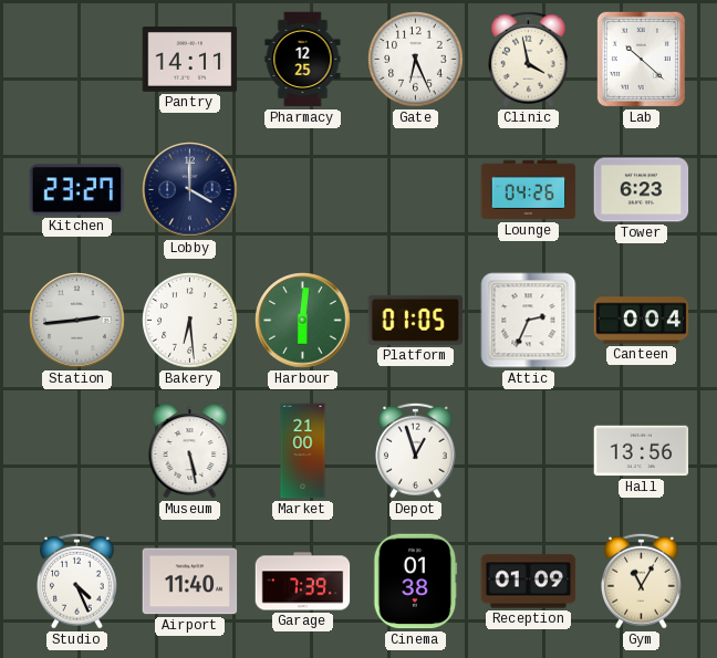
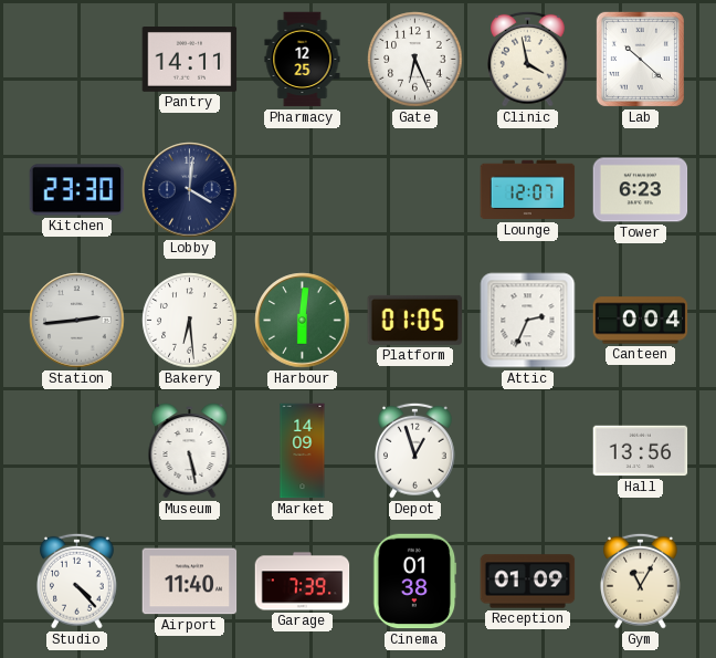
Kitchen: 23:27 -> 23:30 (77, 190)
Lobby: 4:00 -> 4:01 (190, 190)
Lounge: 04:26 -> 12:07 (528, 190)
Market: 21:00 -> 14:09 (303, 451)
Studio: 4:26 -> 4:23 (77, 581)
